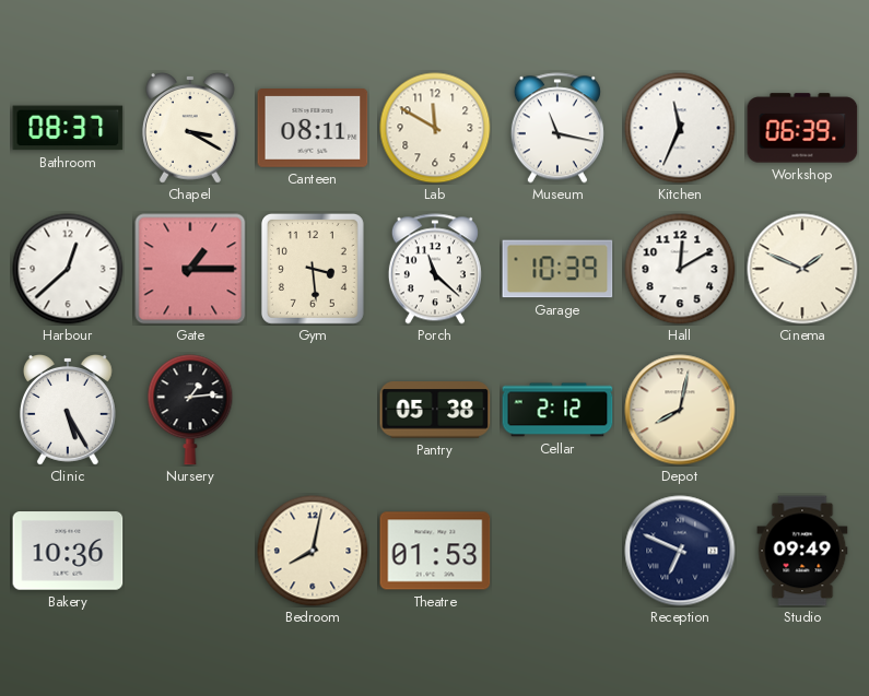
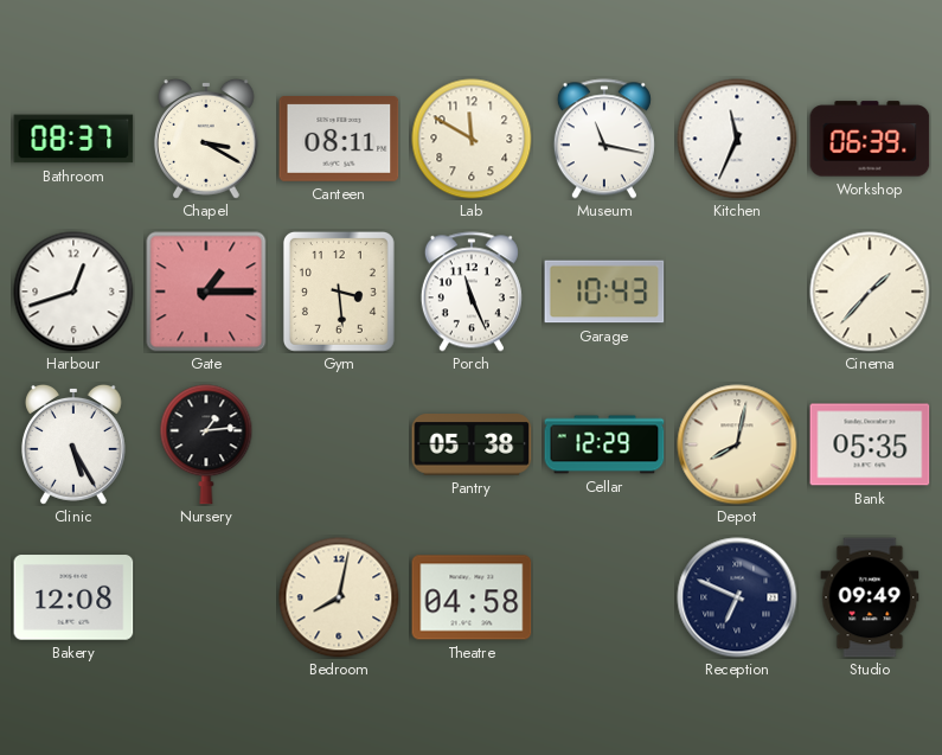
Harbour: 12:38 -> 12:42 (73, 292)
Porch: 11:22 -> 11:26 (472, 292)
Garage: 10:39 -> 10:43 (604, 292)
Hall: 12:10 -> none (680, 269)
Cinema: 1:49 -> 1:37 (870, 292)
Cellar: 2:12 -> 12:29 (604, 444)
Bank: none -> 05:35 (870, 444)
Bakery: 10:36 -> 12:08 (73, 597)
Theatre: 01:53 -> 04:58 (472, 597)
